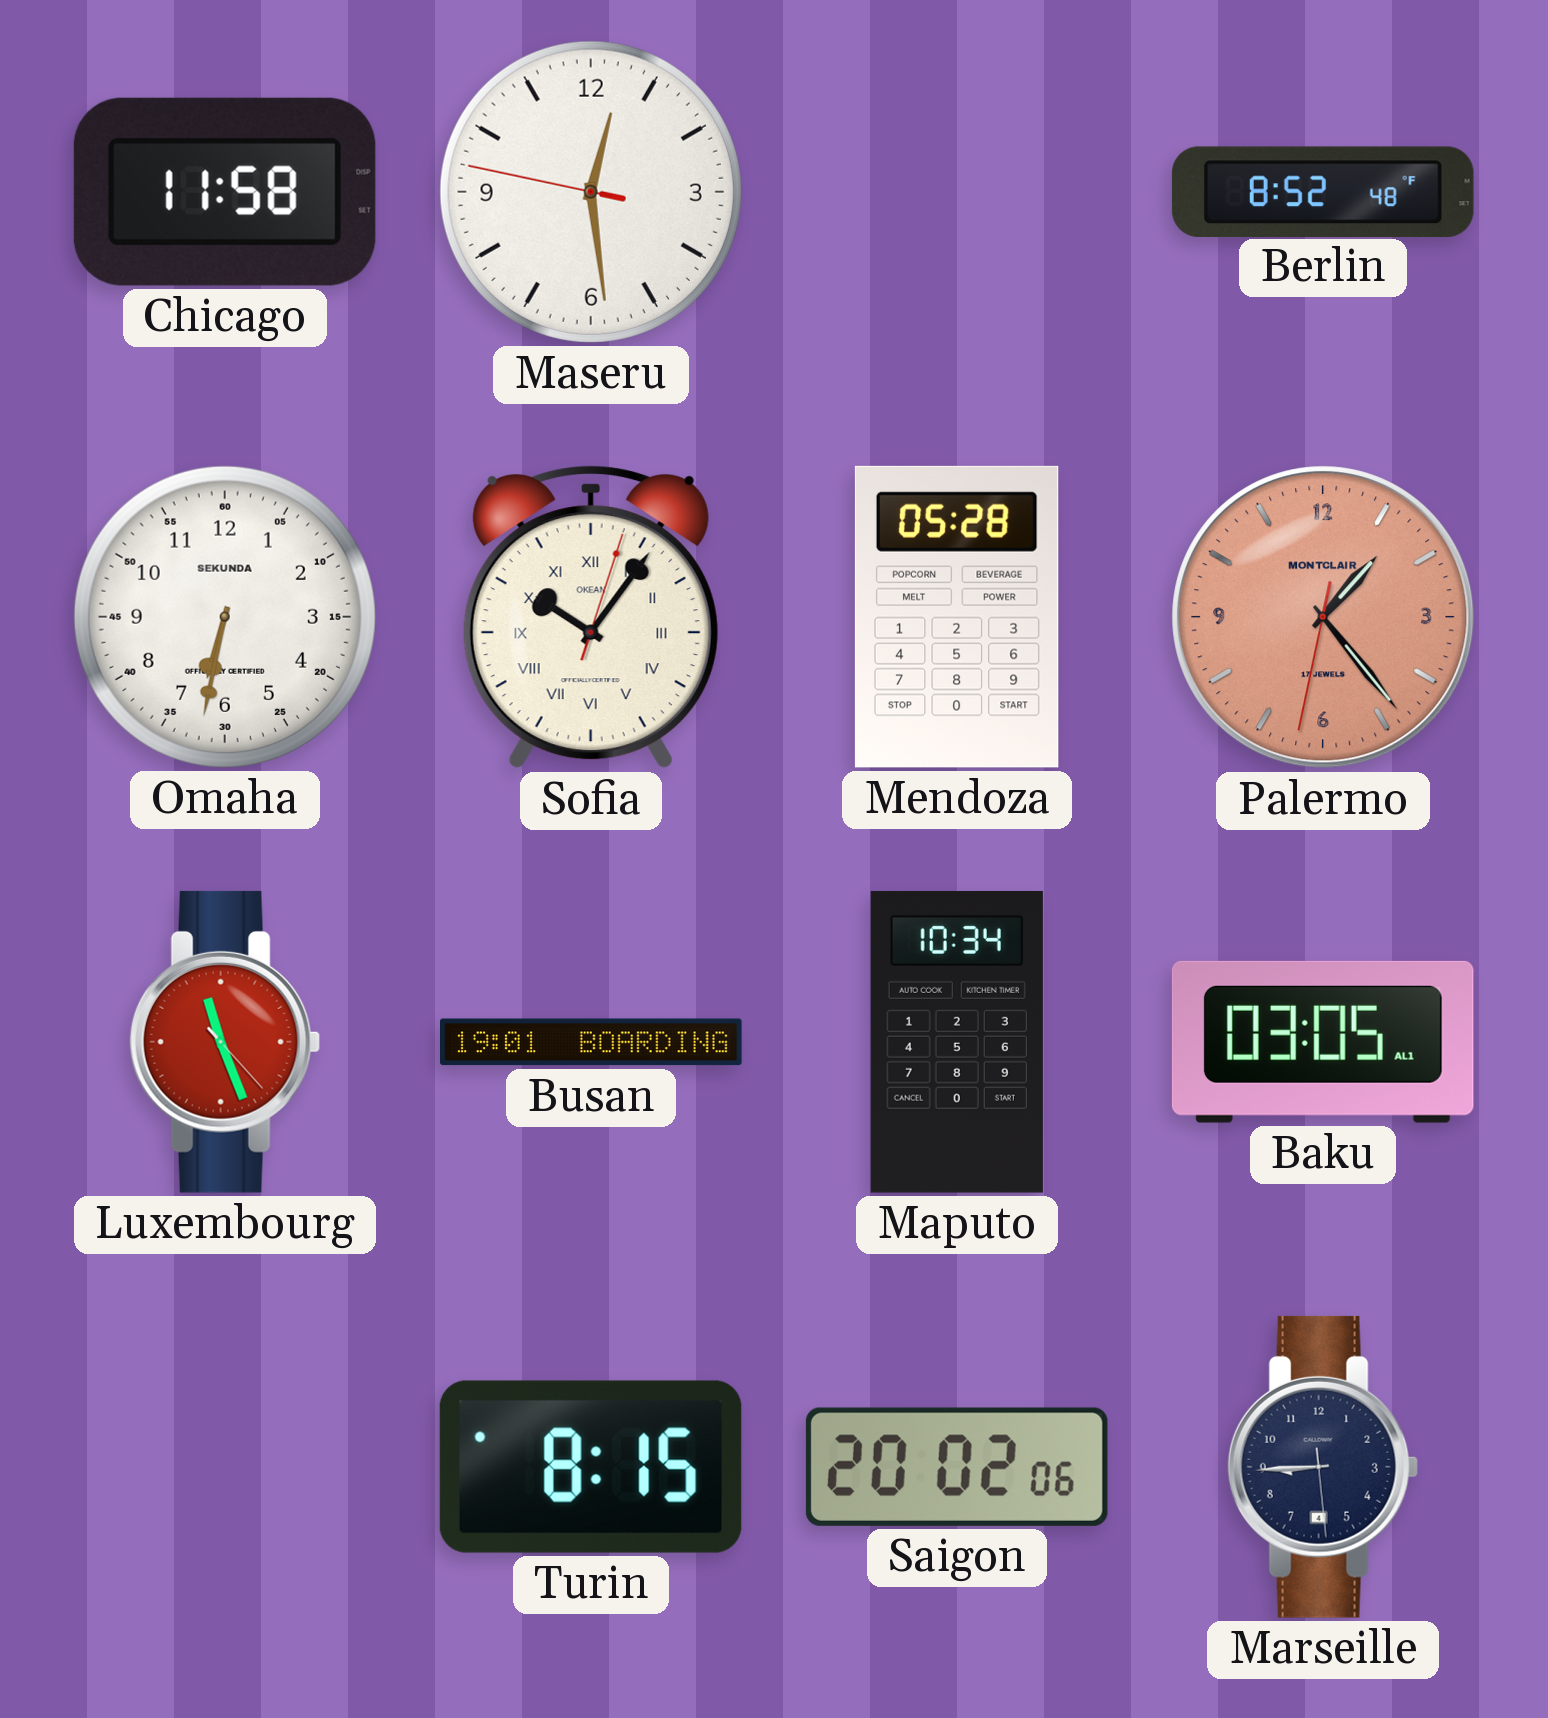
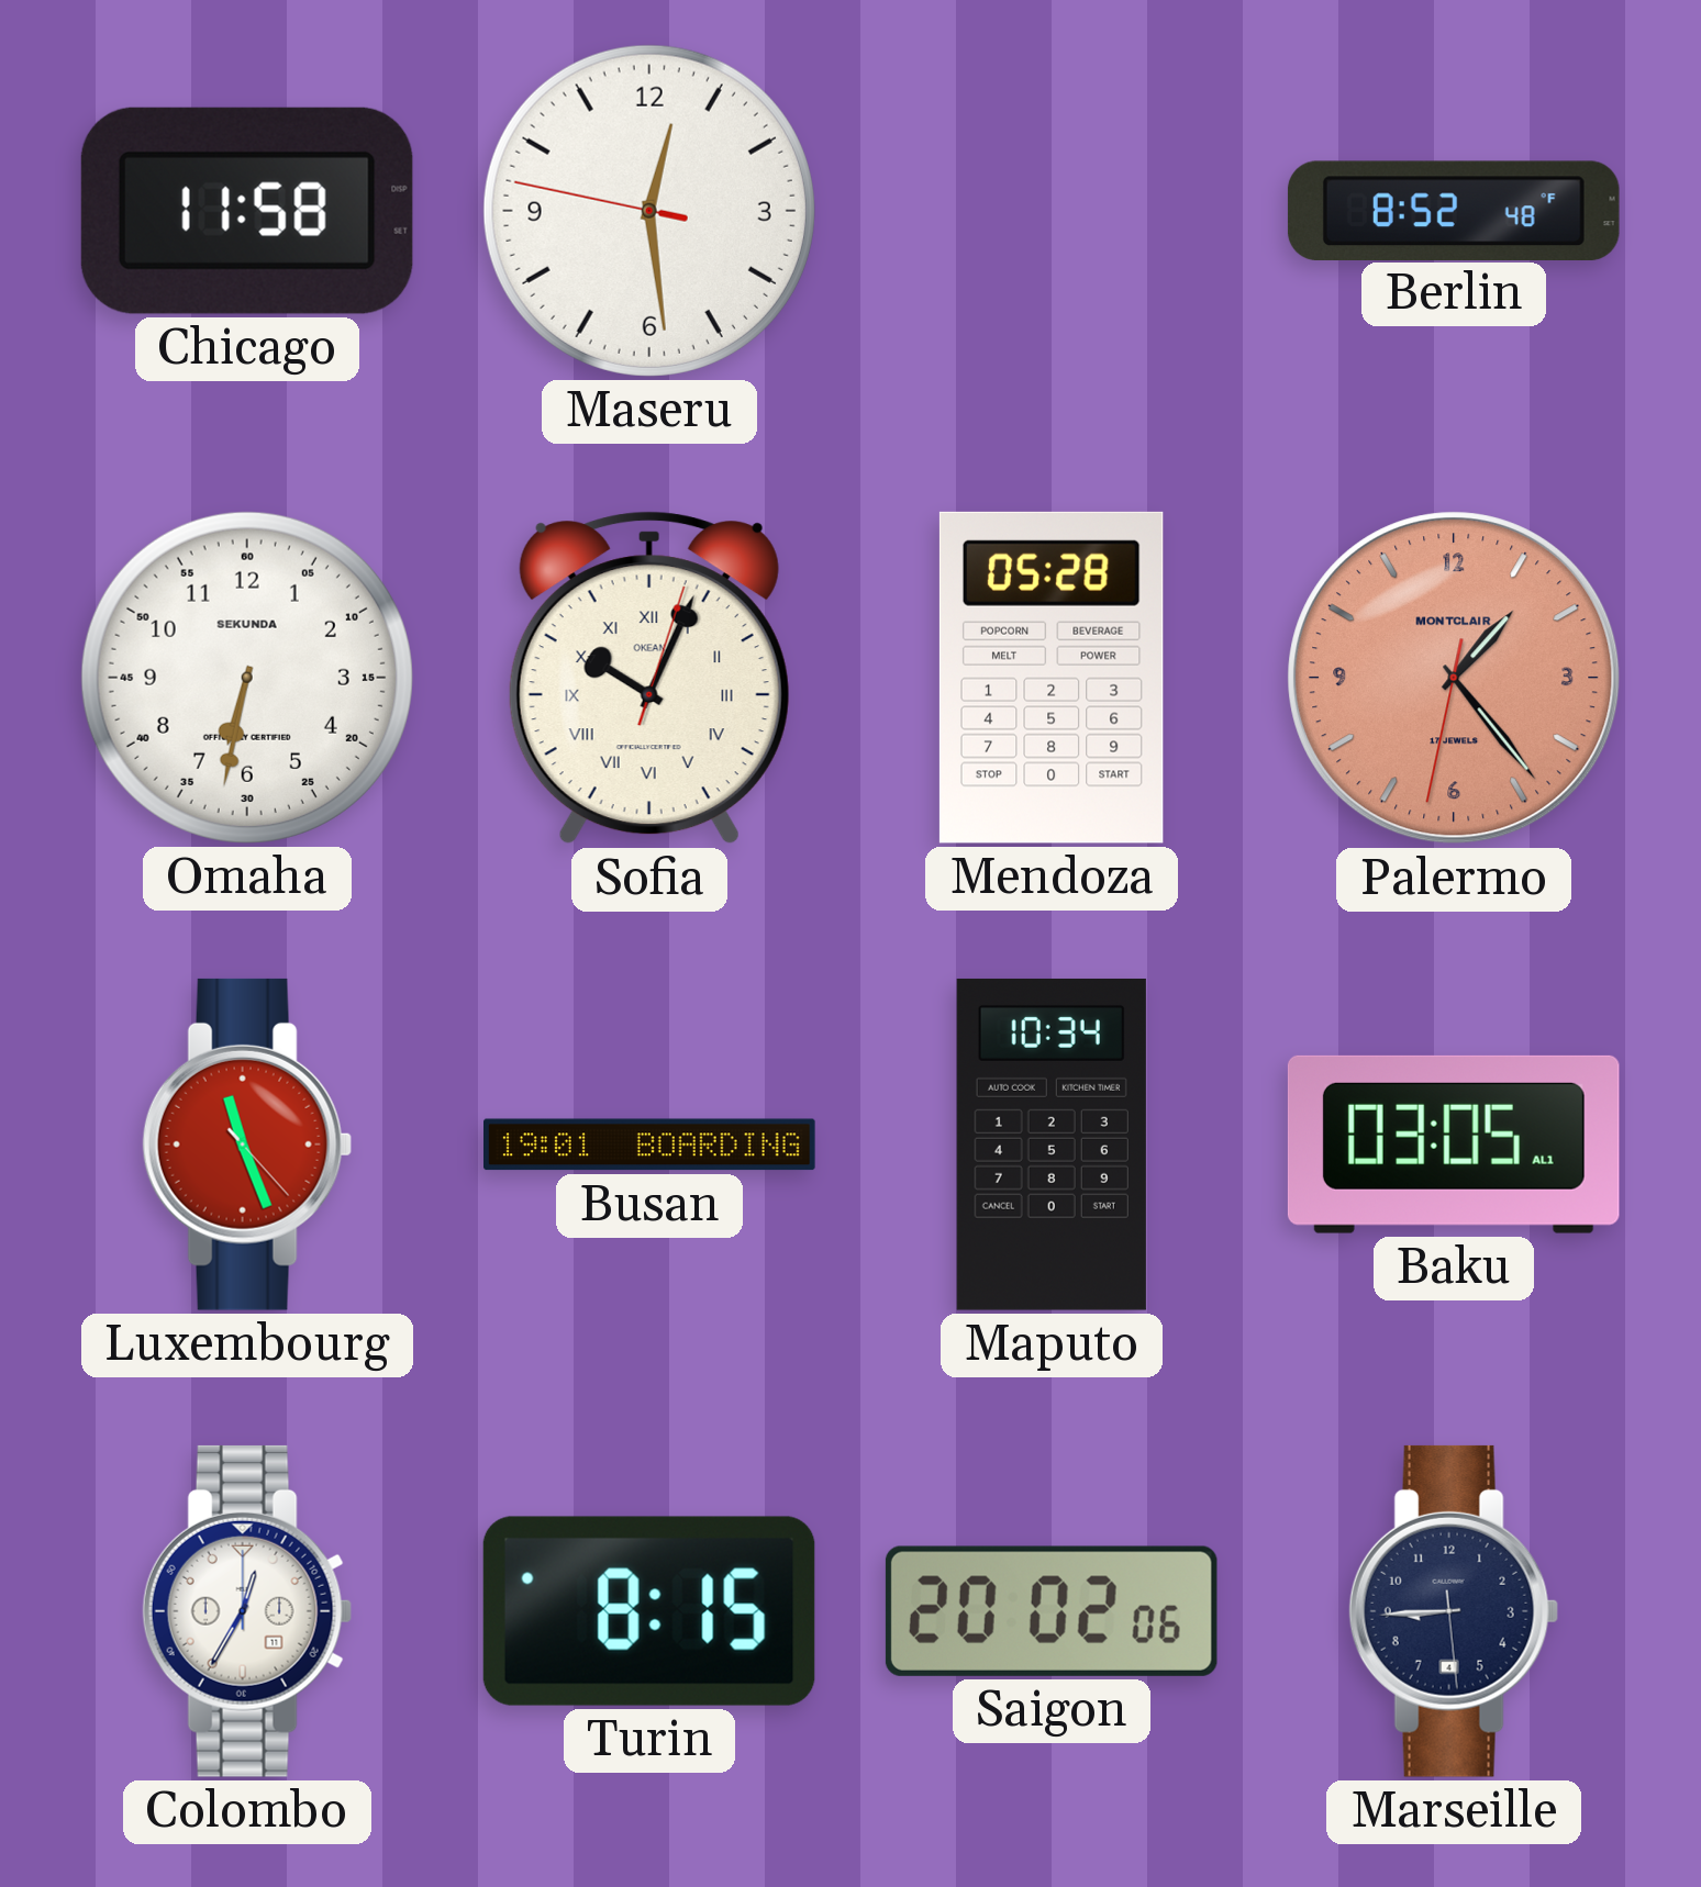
Sofia: 10:06 -> 10:04 (649, 678)
Colombo: none -> 12:35 (247, 1611)
